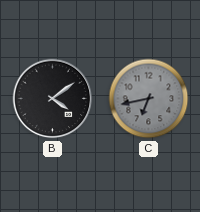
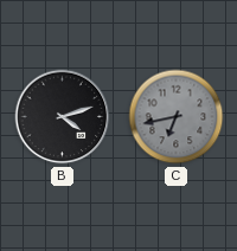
B: 4:09 -> 4:12 (63, 117)
